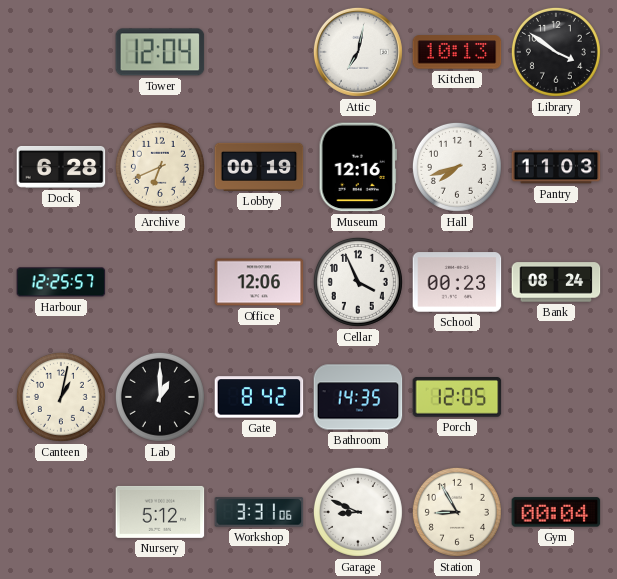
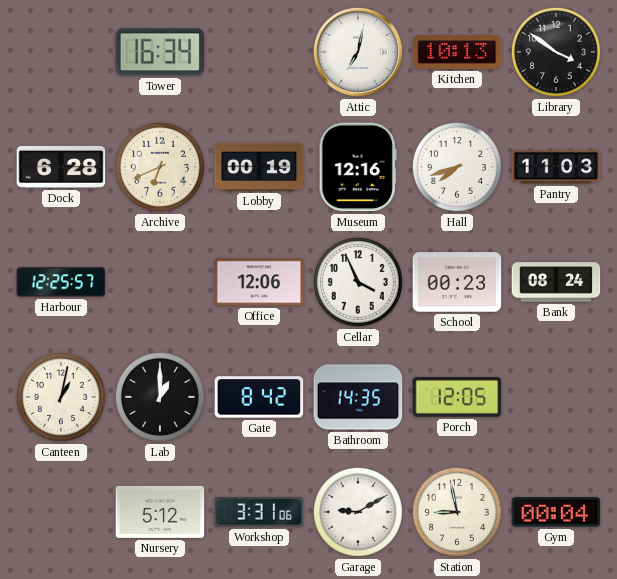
Tower: 12:04 -> 16:34 (160, 52)
Garage: 8:49 -> 9:10 (358, 512)
Station: 8:55 -> 8:58 (457, 512)
